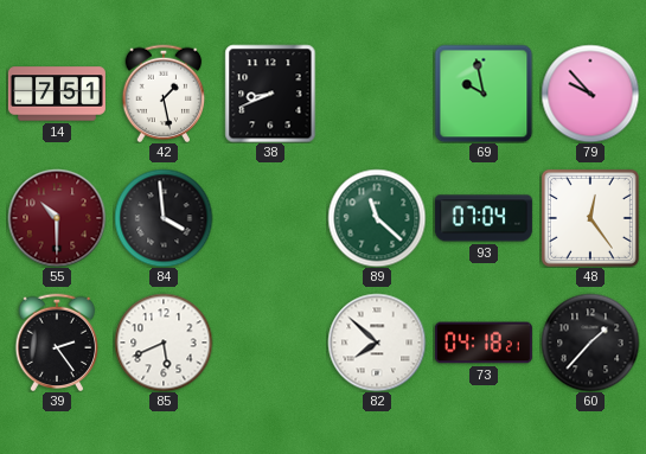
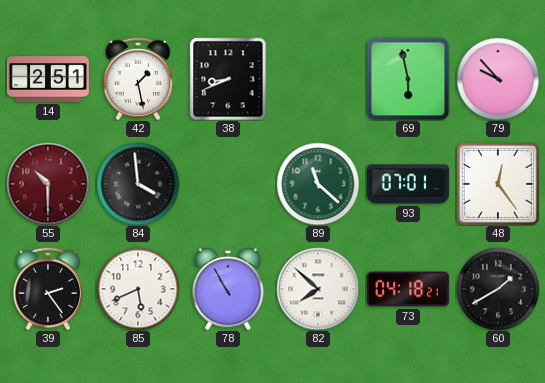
14: 7:51 -> 2:51 (48, 79)
69: 9:58 -> 5:58 (408, 79)
93: 07:04 -> 07:01 (408, 184)
78: none -> 10:55 (228, 289)
60: 1:37 -> 1:40 (498, 289)
